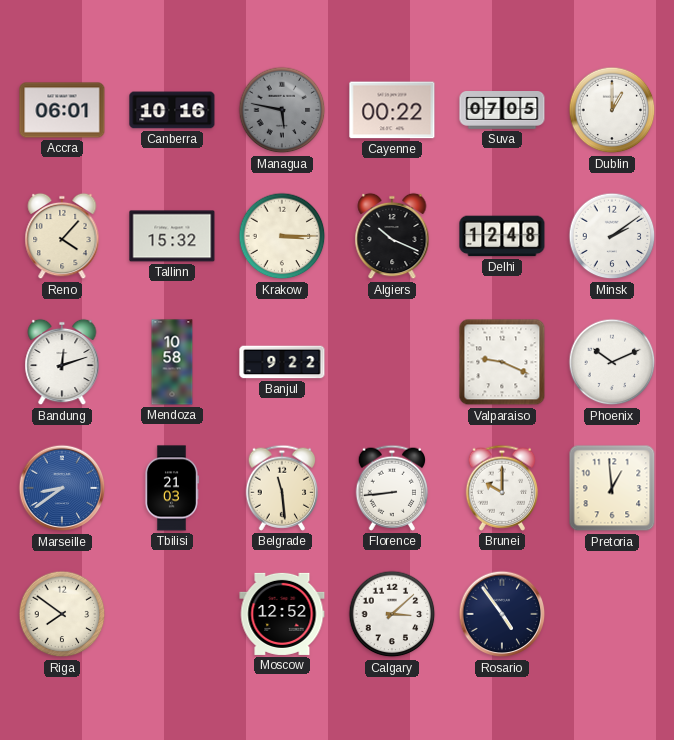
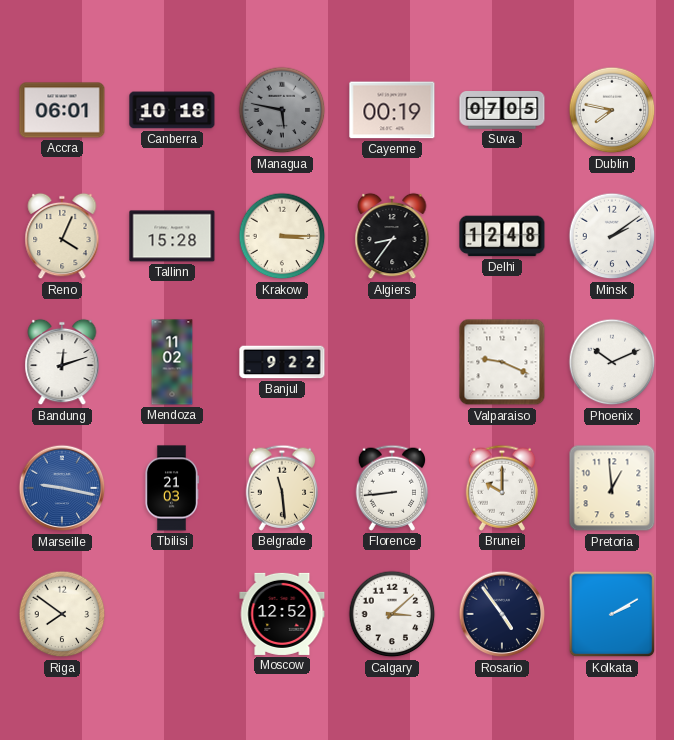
Canberra: 10:16 -> 10:18 (172, 110)
Cayenne: 00:22 -> 00:19 (392, 110)
Dublin: 1:00 -> 7:47 (612, 110)
Reno: 4:07 -> 4:04 (62, 236)
Tallinn: 15:32 -> 15:28 (172, 236)
Algiers: 10:19 -> 8:36 (392, 236)
Mendoza: 10:58 -> 11:02 (172, 362)
Marseille: 8:39 -> 9:17 (62, 488)
Kolkata: none -> 2:10 (612, 614)
